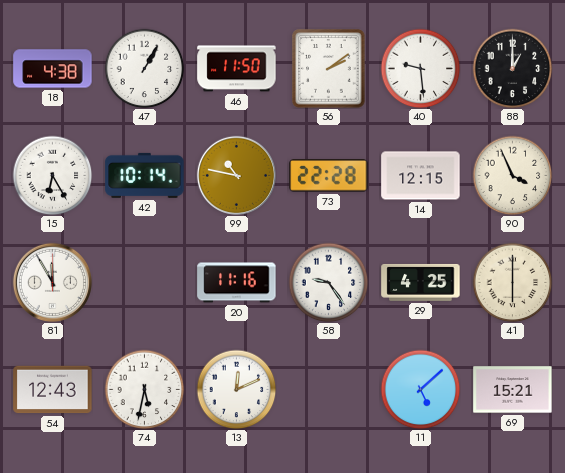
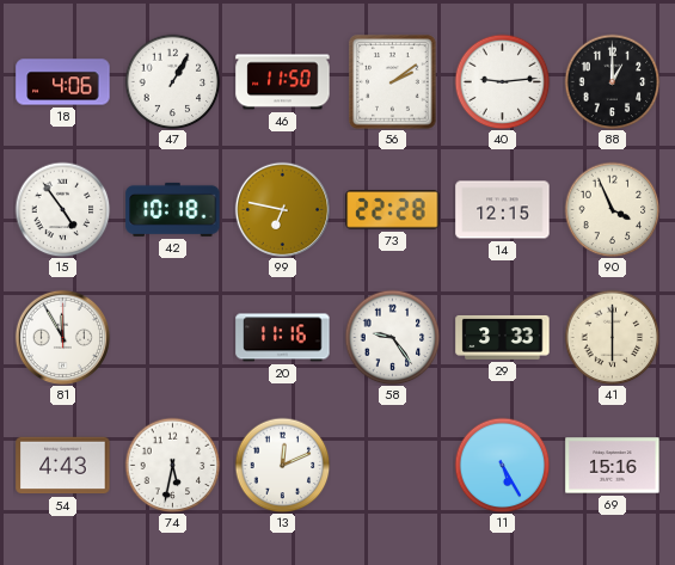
18: 4:38 -> 4:06 (63, 82)
40: 9:29 -> 9:14 (502, 81)
15: 6:25 -> 4:54 (62, 209)
42: 10:14 -> 10:18 (173, 209)
99: 10:47 -> 6:47 (282, 209)
29: 4:25 -> 3:33 (503, 337)
54: 12:43 -> 4:43 (63, 466)
11: 5:08 -> 5:25 (502, 465)
69: 15:21 -> 15:16 (613, 466)
